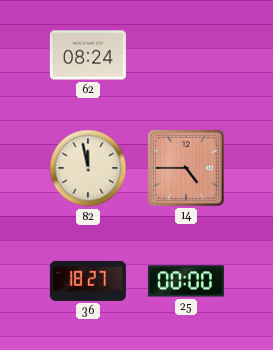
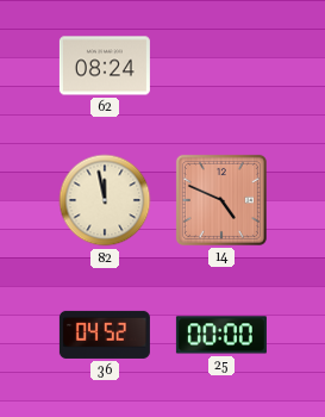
14: 4:45 -> 4:49 (221, 200)
36: 18:27 -> 04:52 (105, 335)
